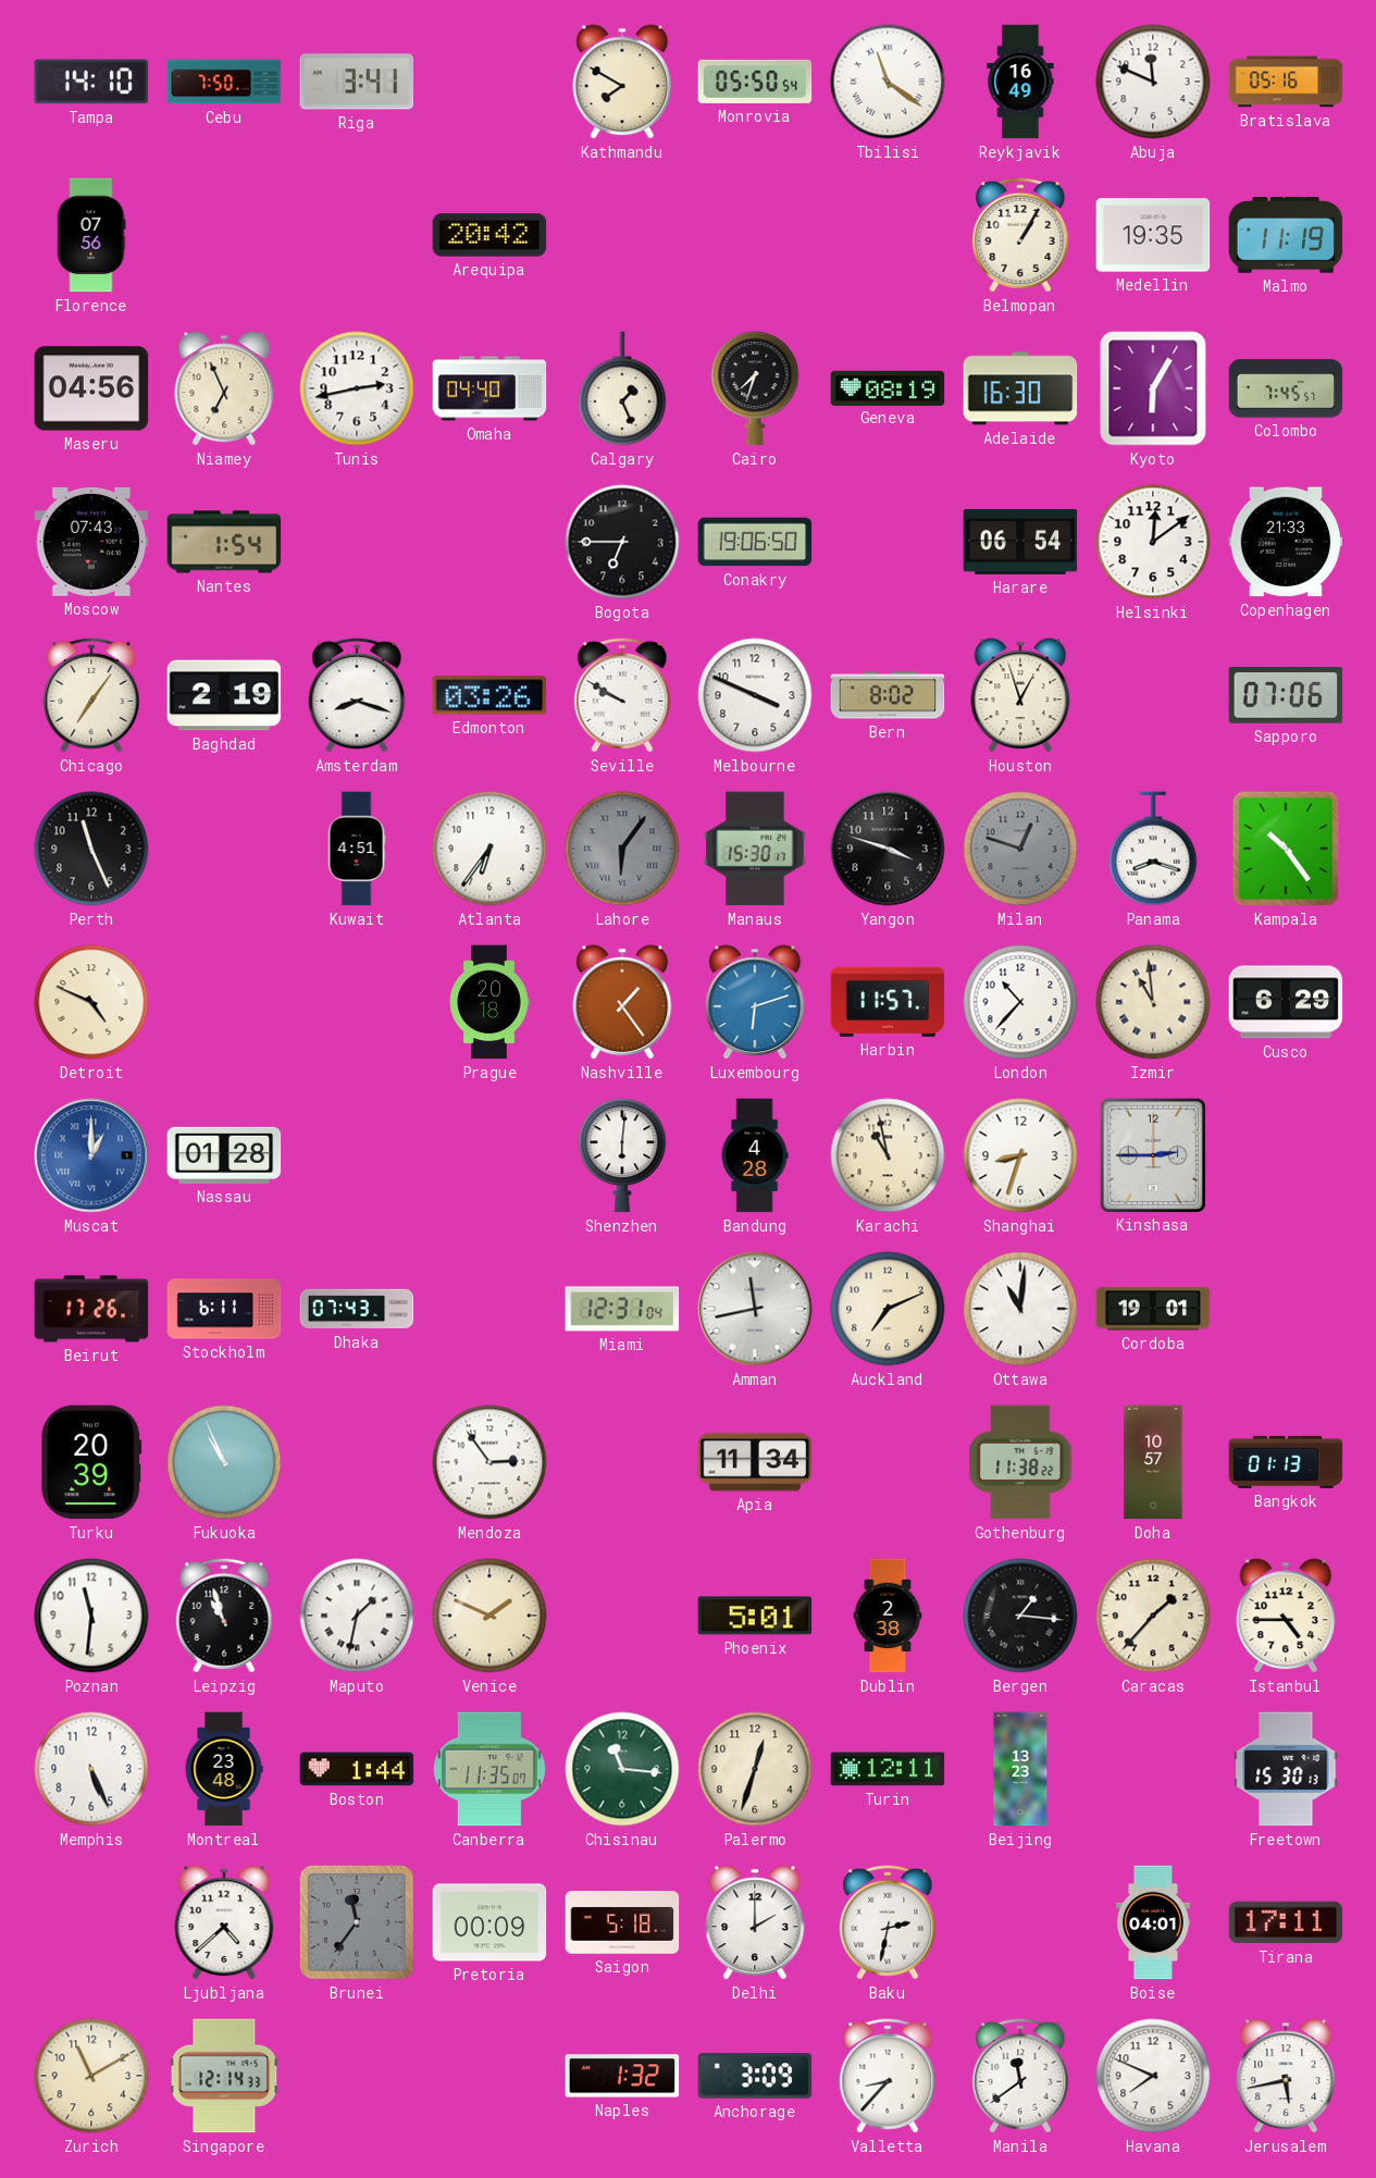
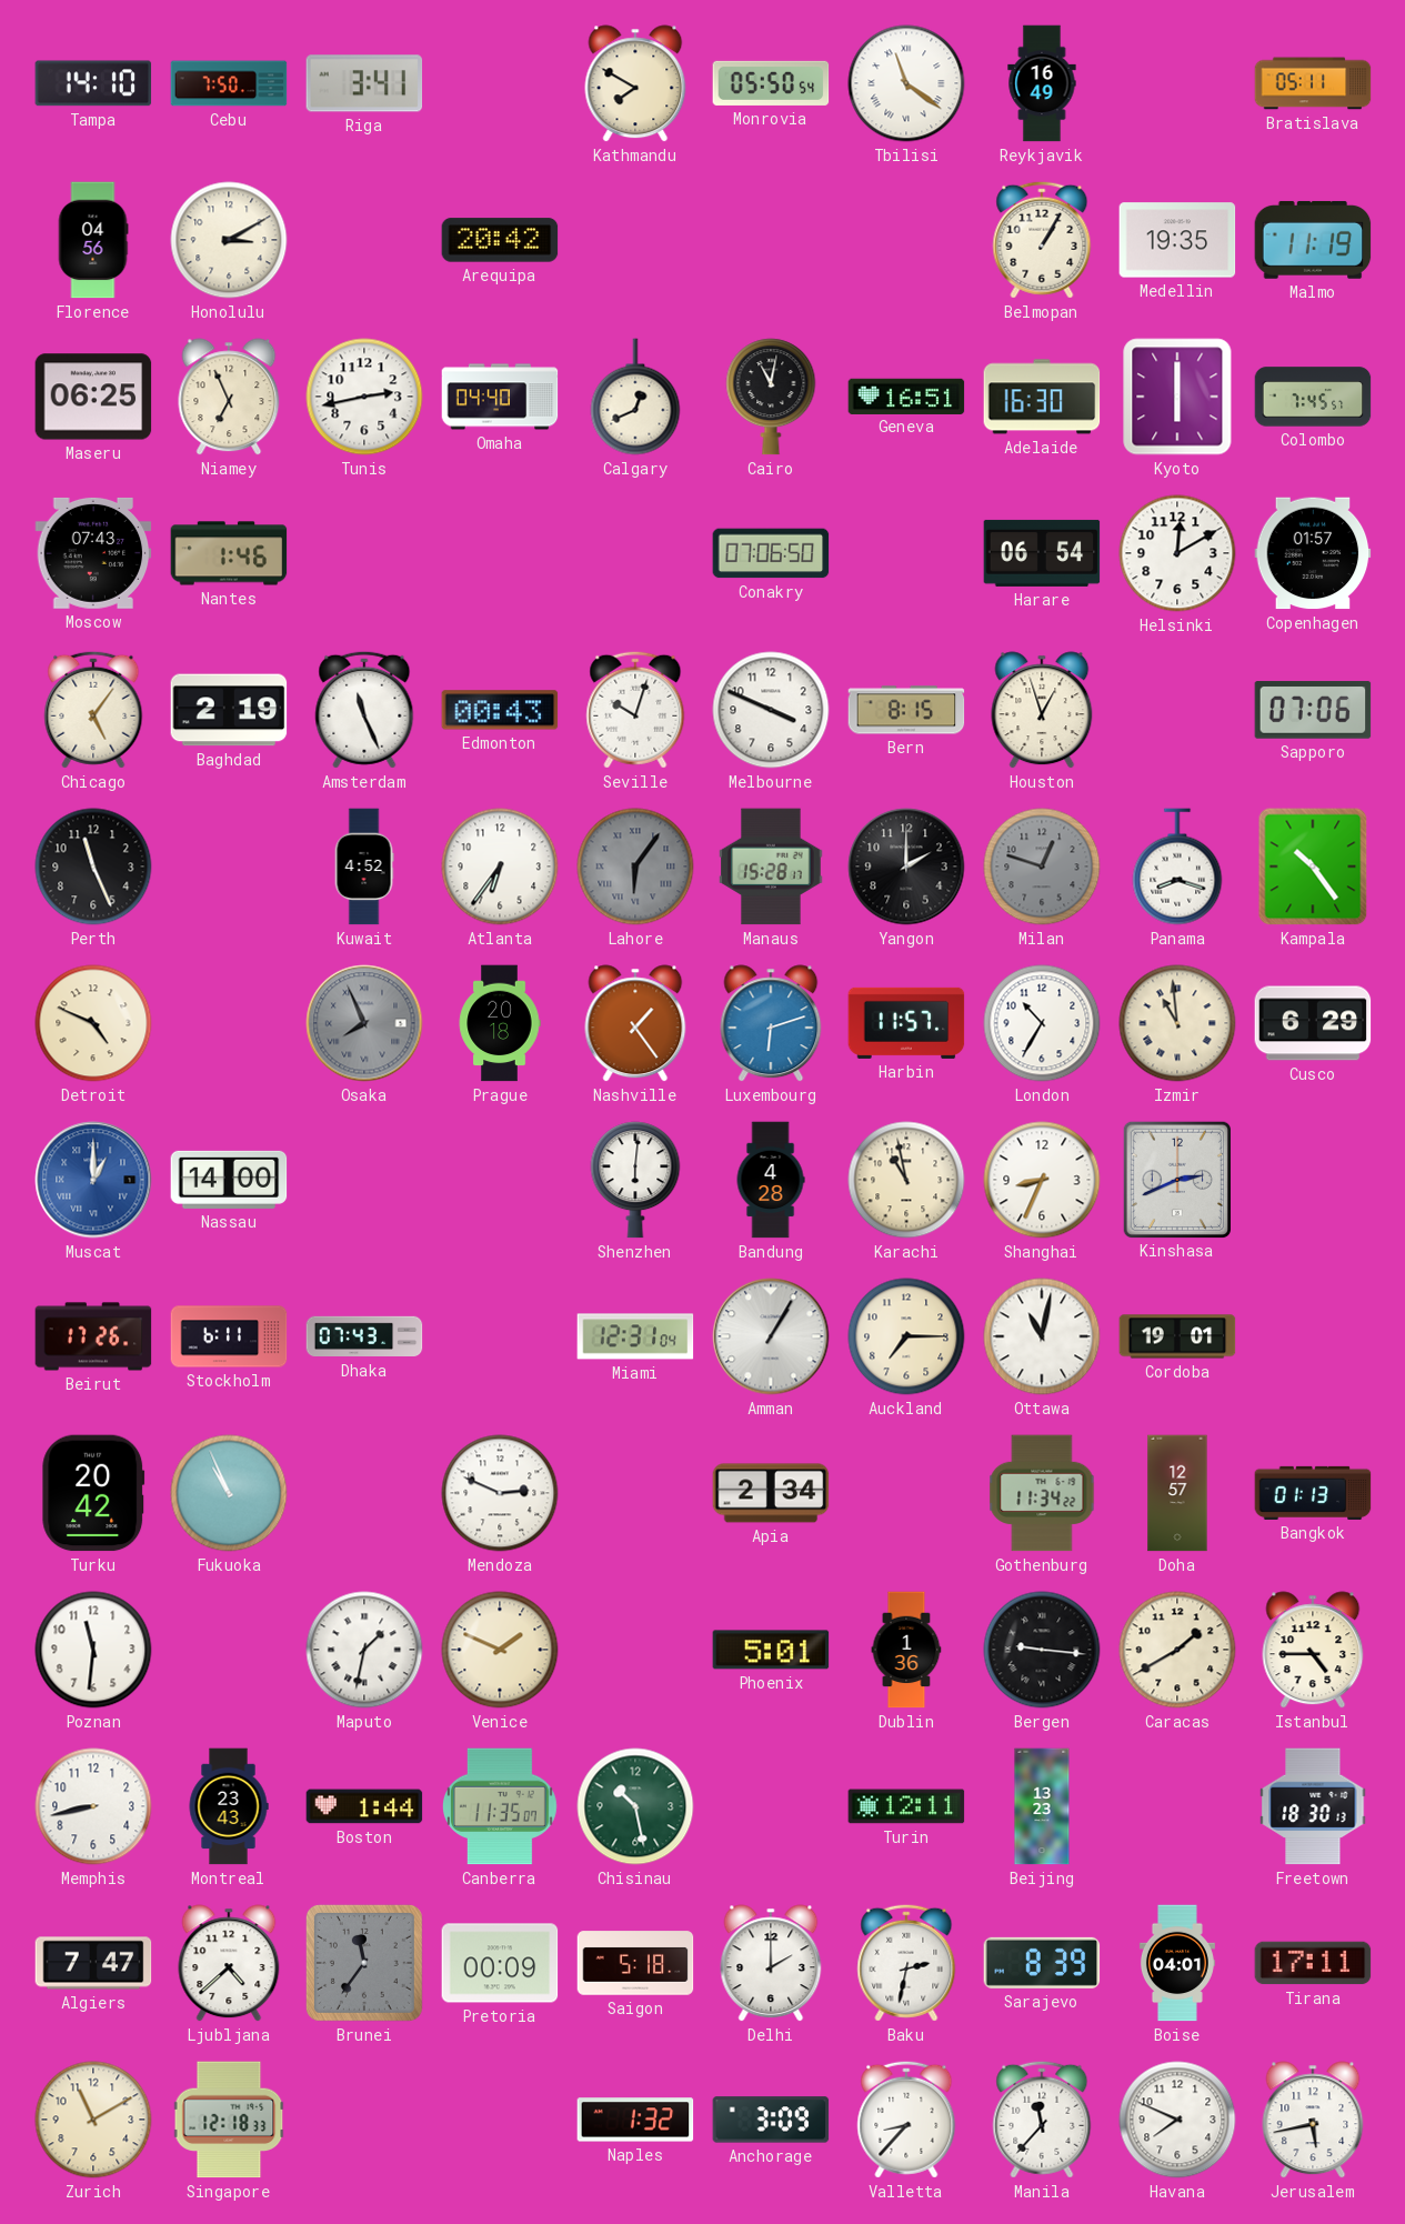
Abuja: 11:49 -> none (1153, 82)
Bratislava: 05:16 -> 05:11 (1313, 83)
Florence: 07:56 -> 04:56 (93, 240)
Honolulu: none -> 3:10 (229, 240)
Maseru: 04:56 -> 06:25 (93, 397)
Calgary: 1:26 -> 12:41 (635, 397)
Cairo: 7:33 -> 11:02 (771, 397)
Geneva: 08:19 -> 16:51 (906, 395)
Kyoto: 6:05 -> 6:00 (1177, 397)
Nantes: 1:54 -> 1:46 (229, 553)
Bogota: 6:45 -> none (622, 542)
Conakry: 19:06 -> 07:06 (771, 553)
Helsinki: 12:09 -> 12:10 (1177, 553)
Copenhagen: 21:33 -> 01:57 (1313, 553)
Chicago: 7:06 -> 5:06 (93, 710)
Amsterdam: 8:18 -> 11:26 (364, 710)
Edmonton: 03:26 -> 00:43 (500, 710)
Seville: 9:50 -> 10:03 (635, 710)
Bern: 8:02 -> 8:15 (906, 710)
Kuwait: 4:51 -> 4:52 (364, 866)
Manaus: 15:30 -> 15:28 (771, 866)
Yangon: 3:48 -> 2:00 (906, 866)
Osaka: none -> 7:56 (364, 1023)
London: 10:37 -> 10:35 (1042, 1023)
Nassau: 01:28 -> 14:00 (229, 1180)
Shanghai: 8:33 -> 8:34 (1042, 1180)
Kinshasa: 2:45 -> 2:41 (1176, 1179)
Amman: 11:43 -> 1:05 (771, 1336)
Auckland: 7:11 -> 7:15 (906, 1336)
Ottawa: 11:01 -> 11:02 (1042, 1336)
Turku: 20:39 -> 20:42 (93, 1493)
Mendoza: 2:54 -> 2:49 (500, 1493)
Apia: 11:34 -> 2:34 (771, 1493)
Gothenburg: 11:38 -> 11:34 (1042, 1493)
Doha: 10:57 -> 12:57 (1177, 1493)
Leipzig: 10:57 -> none (224, 1616)
Dublin: 2:38 -> 1:36 (906, 1650)
Bergen: 1:16 -> 9:16 (1042, 1650)
Caracas: 1:37 -> 1:40 (1177, 1650)
Memphis: 5:26 -> 8:43 (93, 1806)
Montreal: 23:48 -> 23:43 (229, 1806)
Chisinau: 11:16 -> 10:28 (635, 1806)
Palermo: 12:33 -> none (755, 1769)
Freetown: 15:30 -> 18:30 (1313, 1806)
Algiers: none -> 7:47 (93, 1963)
Sarajevo: none -> 8:39 (1042, 1963)
Singapore: 12:14 -> 12:18 (229, 2120)
Manila: 11:39 -> 11:37 (1042, 2120)
